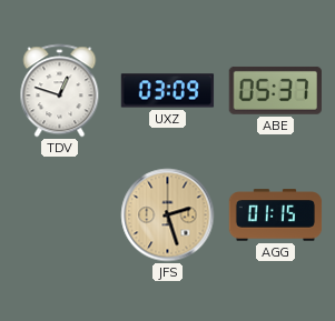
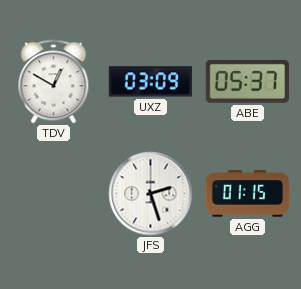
TDV: 12:48 -> 12:50 (54, 82)
JFS dial: champagne -> white (151, 194)
